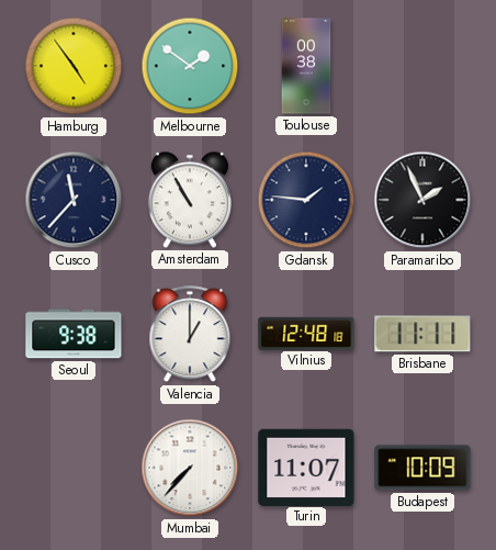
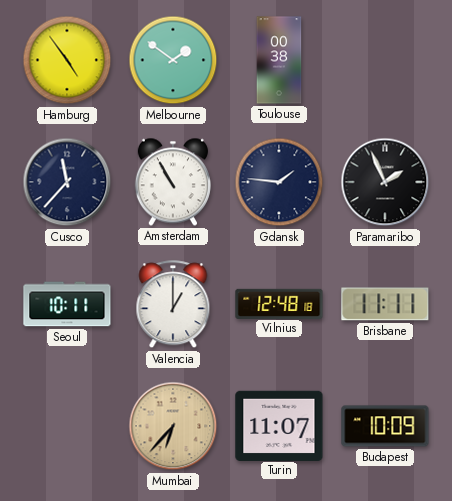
Seoul: 9:38 -> 10:11 (67, 304)
Mumbai: 7:37 -> 6:37 (173, 426)
Mumbai dial: white -> champagne (173, 426)
